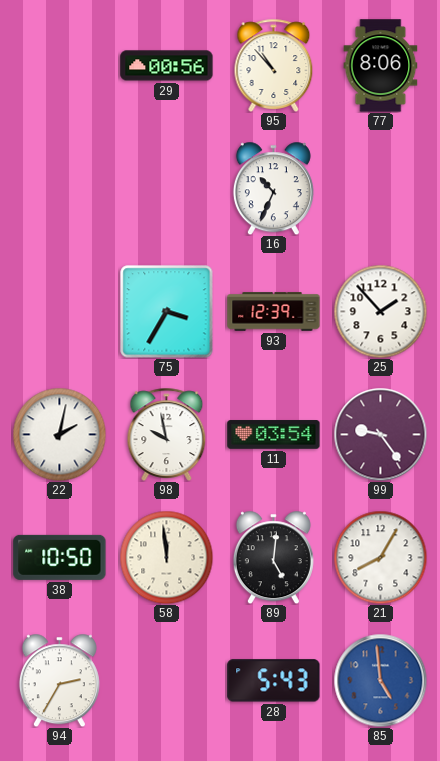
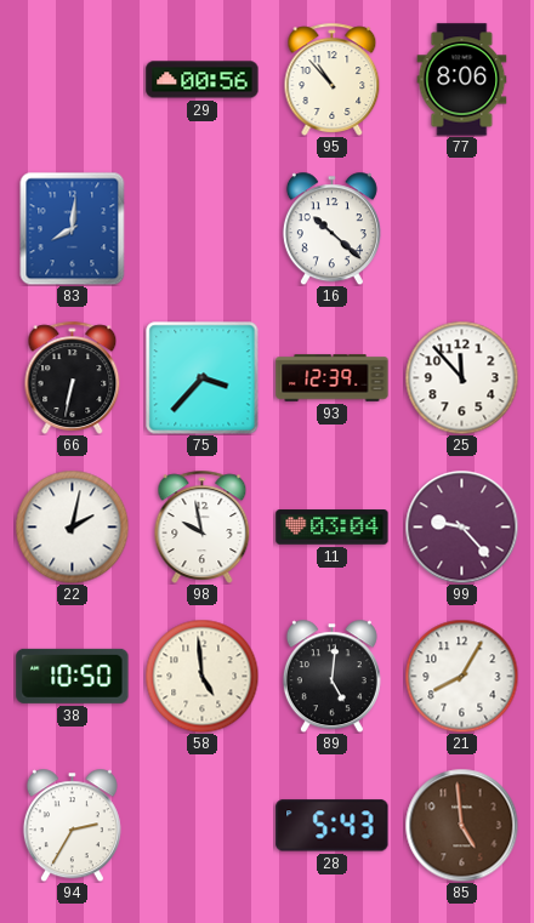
83: none -> 8:01 (73, 228)
16: 10:34 -> 10:22 (331, 228)
66: none -> 6:32 (73, 377)
75: 3:35 -> 3:37 (201, 377)
25: 1:53 -> 11:53 (461, 377)
11: 03:54 -> 03:04 (333, 528)
99: 9:24 -> 9:23 (461, 526)
58: 11:59 -> 4:59 (201, 676)
85 dial: blue -> brown (461, 825)
